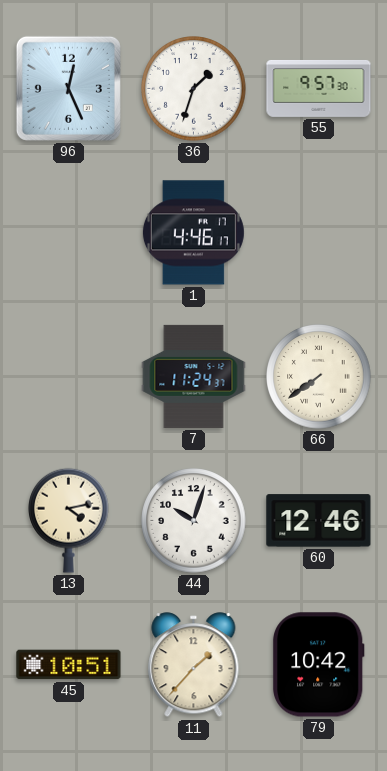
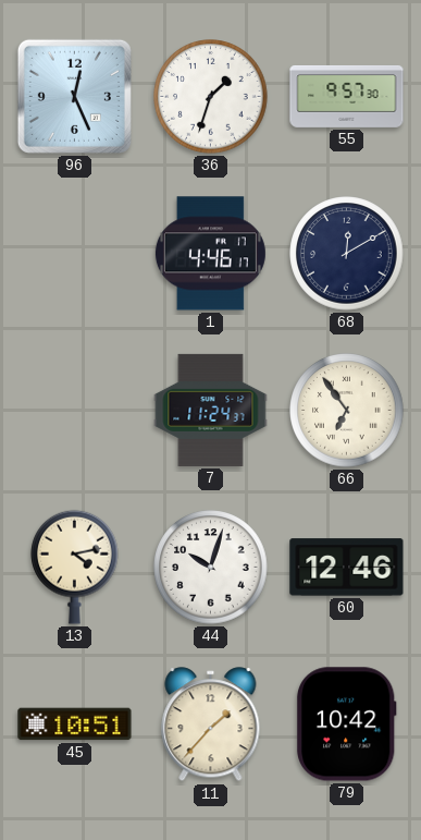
68: none -> 12:10 (347, 254)
66: 7:39 -> 6:54 (347, 411)
